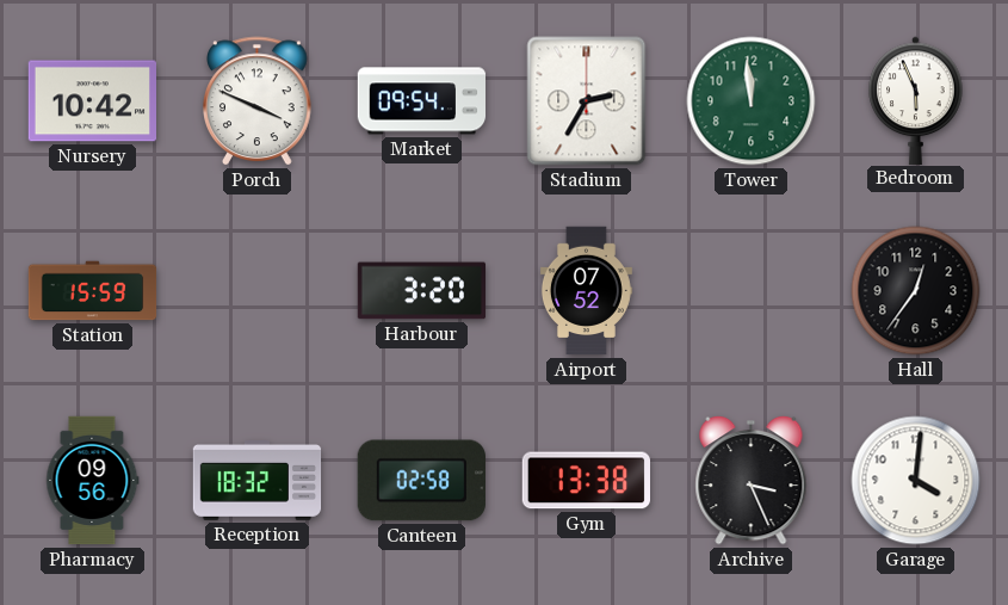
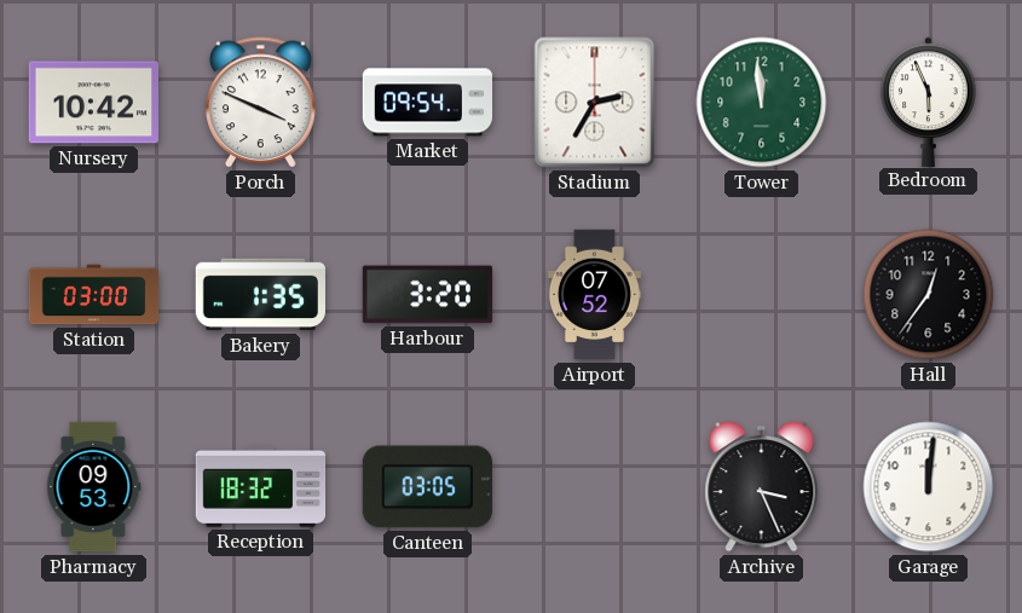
Station: 15:59 -> 03:00 (94, 295)
Bakery: none -> 1:35 (260, 295)
Pharmacy: 09:56 -> 09:53 (94, 487)
Canteen: 02:58 -> 03:05 (427, 487)
Gym: 13:38 -> none (586, 481)
Garage: 4:01 -> 12:01 (929, 487)
